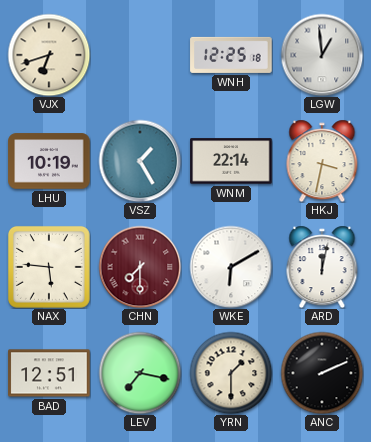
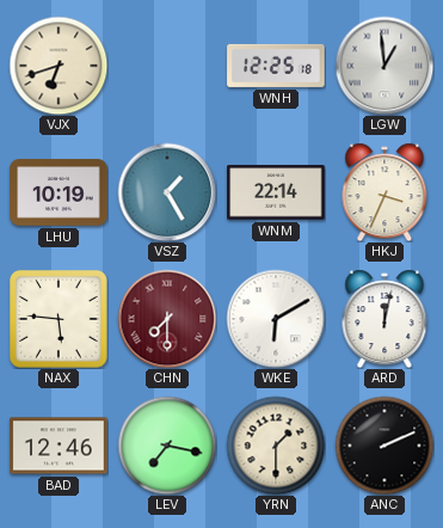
HKJ: 3:32 -> 3:34 (384, 192)
BAD: 12:51 -> 12:46 (59, 446)
